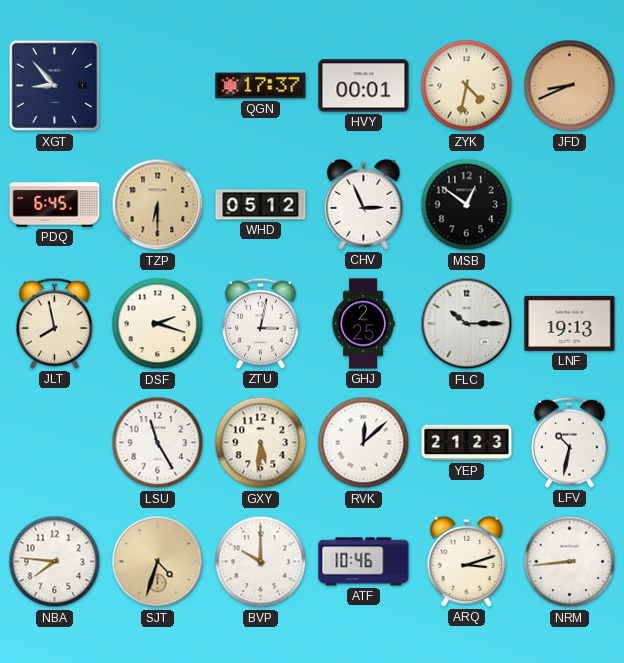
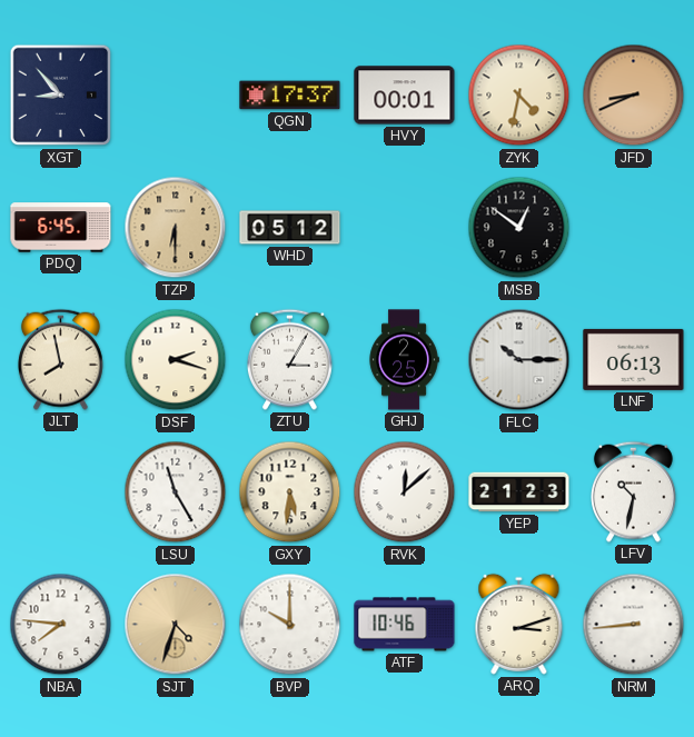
CHV: 2:56 -> none (364, 204)
ZTU: 3:02 -> 3:05 (289, 359)
LNF: 19:13 -> 06:13 (634, 359)
